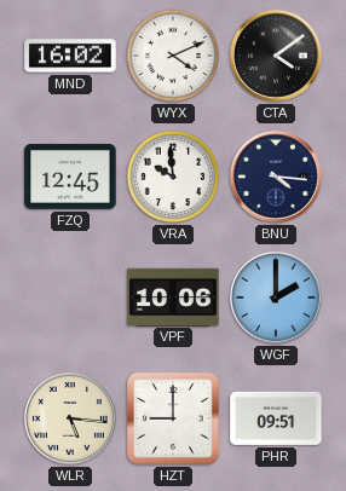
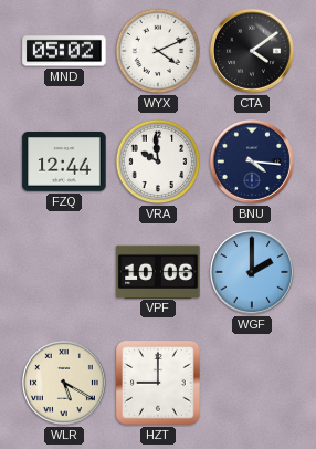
MND: 16:02 -> 05:02 (64, 51)
FZQ: 12:45 -> 12:44 (64, 163)
WLR: 5:16 -> 5:20 (64, 383)
PHR: 09:51 -> none (276, 418)
